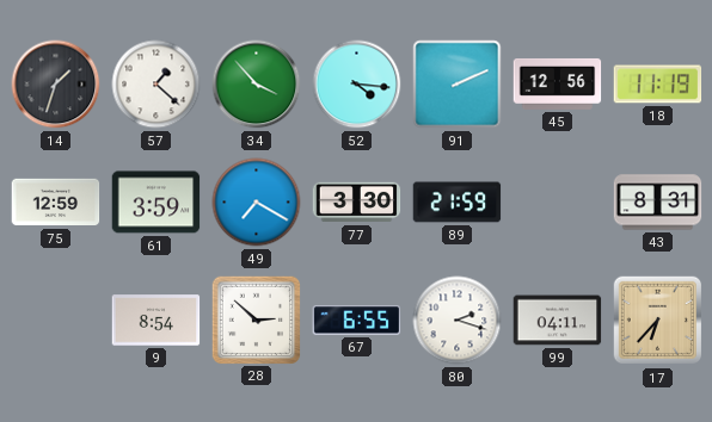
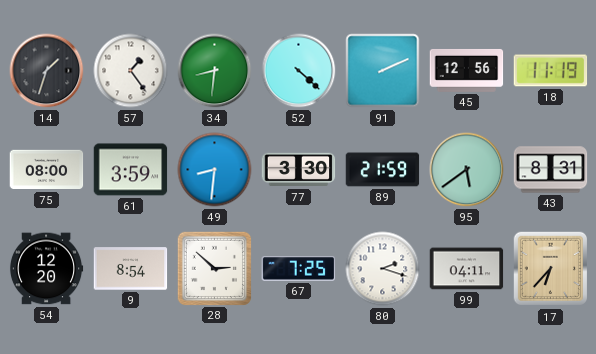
57: 1:22 -> 1:24 (131, 71)
34: 3:53 -> 8:31 (215, 71)
52: 4:16 -> 4:22 (299, 71)
75: 12:59 -> 08:00 (47, 170)
49: 7:20 -> 8:31 (215, 170)
95: none -> 5:39 (467, 170)
54: none -> 12:20 (46, 269)
67: 6:55 -> 7:25 (299, 269)
